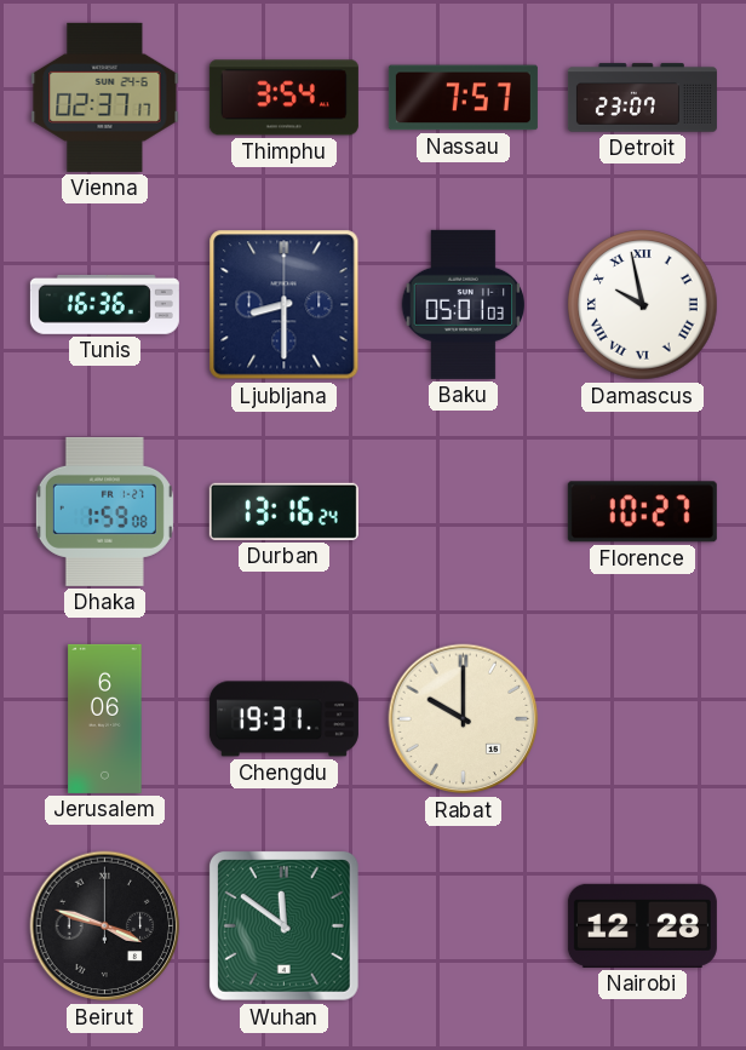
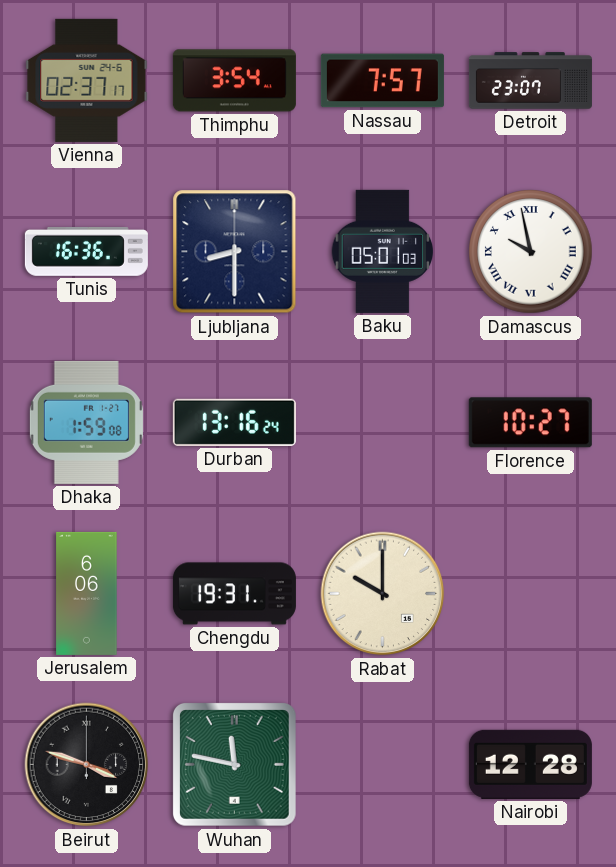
Wuhan: 11:51 -> 11:47 (234, 764)
